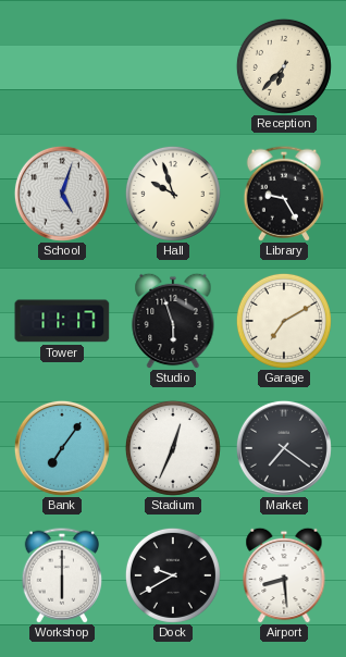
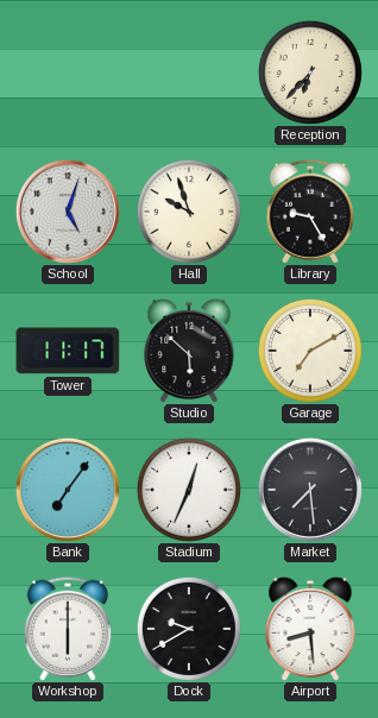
Studio: 5:57 -> 5:52 (189, 351)
Market: 7:21 -> 7:29 (310, 490)
